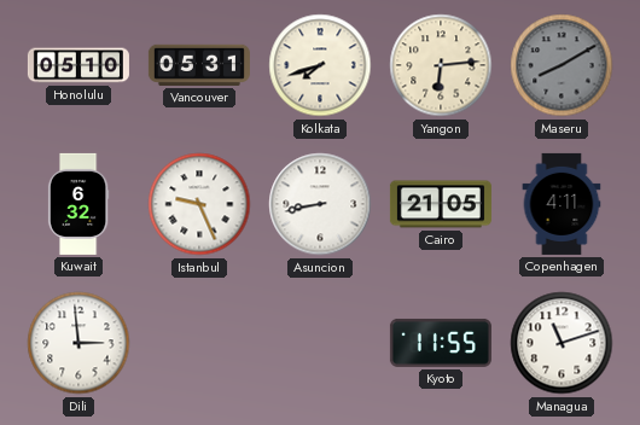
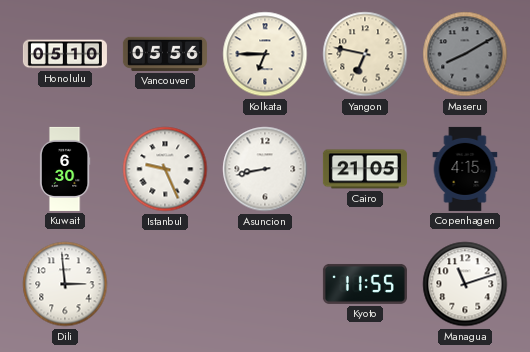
Vancouver: 05:31 -> 05:56 (165, 54)
Kolkata: 7:42 -> 6:45 (265, 54)
Yangon: 6:14 -> 6:47 (365, 54)
Kuwait: 6:32 -> 6:30 (65, 169)
Copenhagen: 4:11 -> 4:15 (465, 169)
